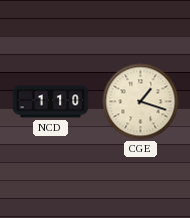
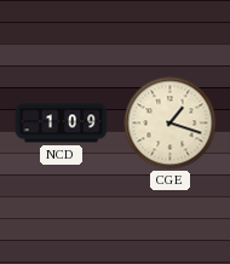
NCD: 1:10 -> 1:09 (62, 124)
